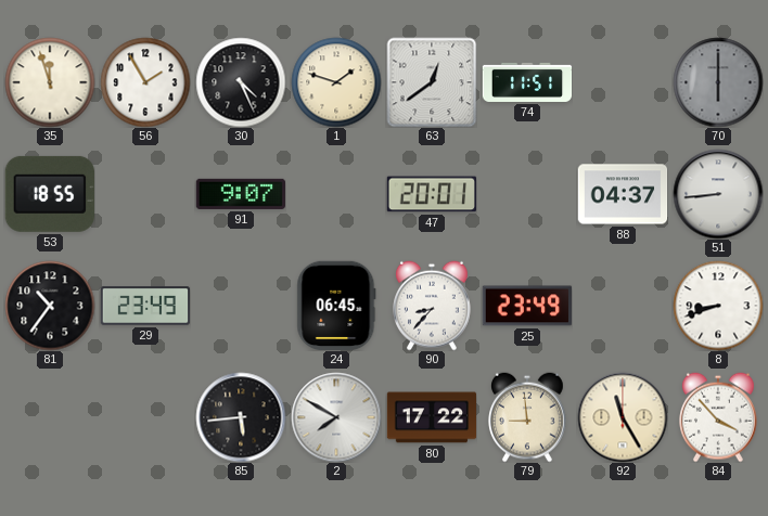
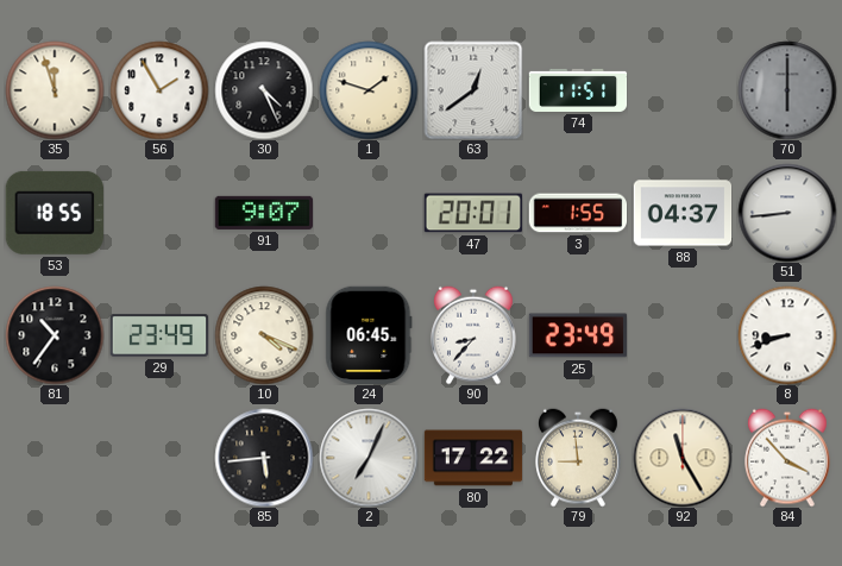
3: none -> 1:55 (578, 213)
10: none -> 4:19 (264, 335)
2: 7:50 -> 7:04 (369, 458)
